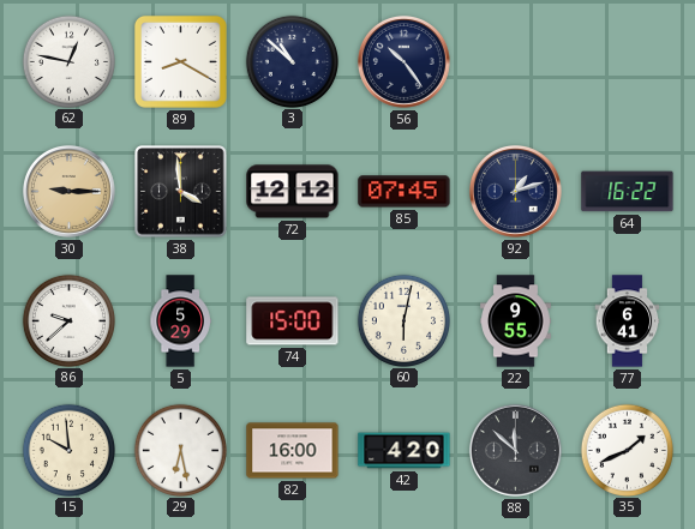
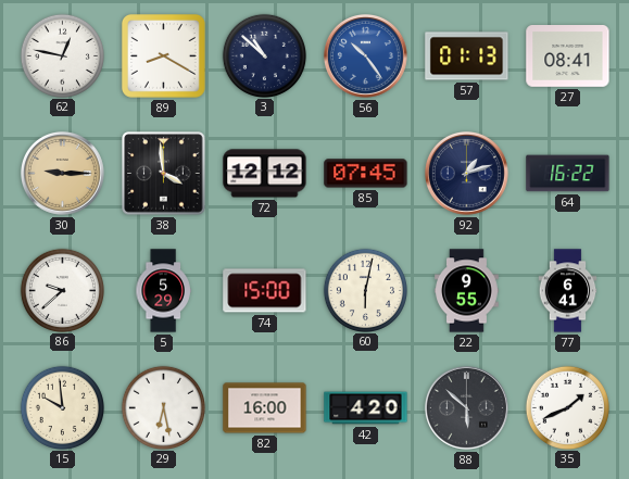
56 dial: navy -> blue (365, 55)
57: none -> 01:13 (467, 56)
27: none -> 08:41 (568, 56)
88: 11:52 -> 5:52 (466, 407)
